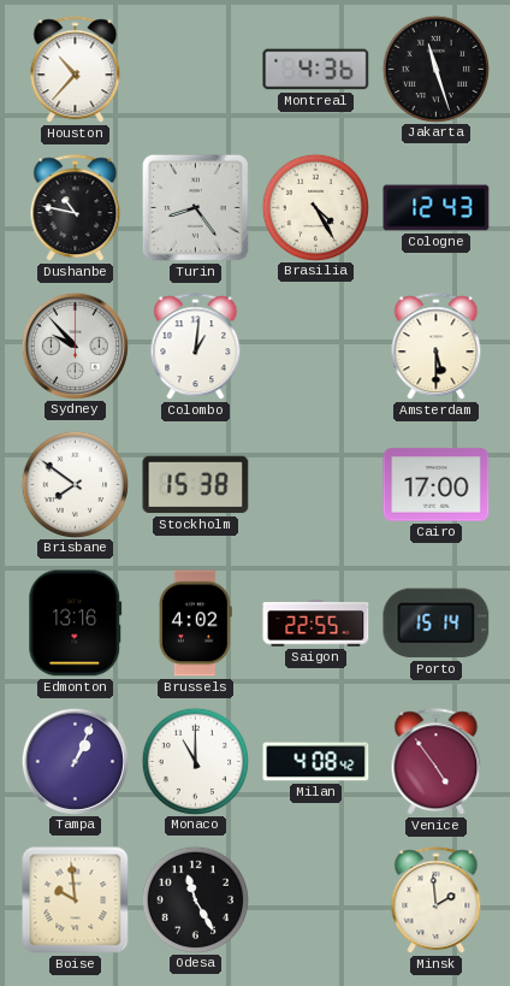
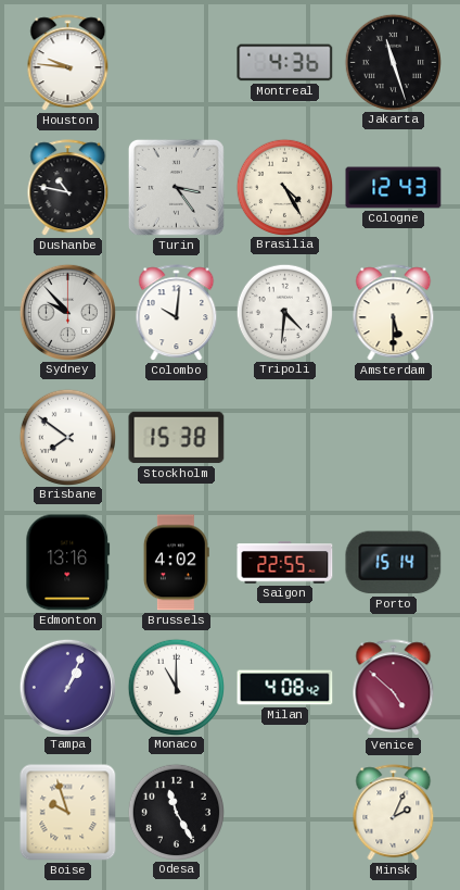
Houston: 10:37 -> 9:46 (68, 63)
Turin: 8:24 -> 3:24 (176, 187)
Colombo: 1:01 -> 10:01 (177, 313)
Tripoli: none -> 4:31 (284, 312)
Cairo: 17:00 -> none (437, 485)
Venice: 4:54 -> 4:52 (394, 688)
Boise: 9:59 -> 9:57 (68, 813)
Minsk: 1:59 -> 2:04 (394, 813)
